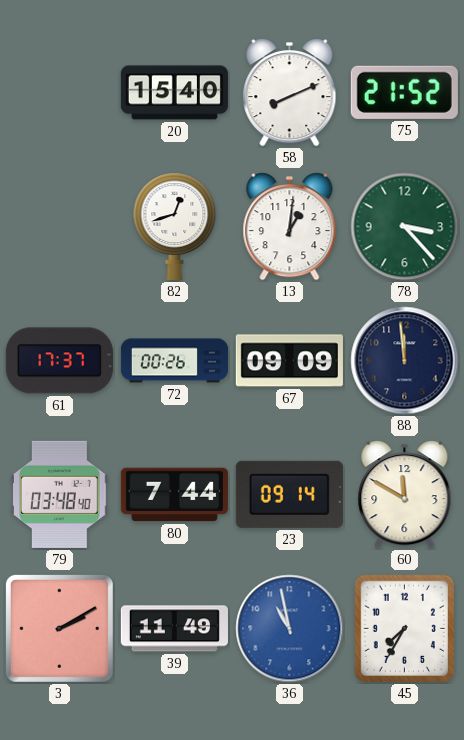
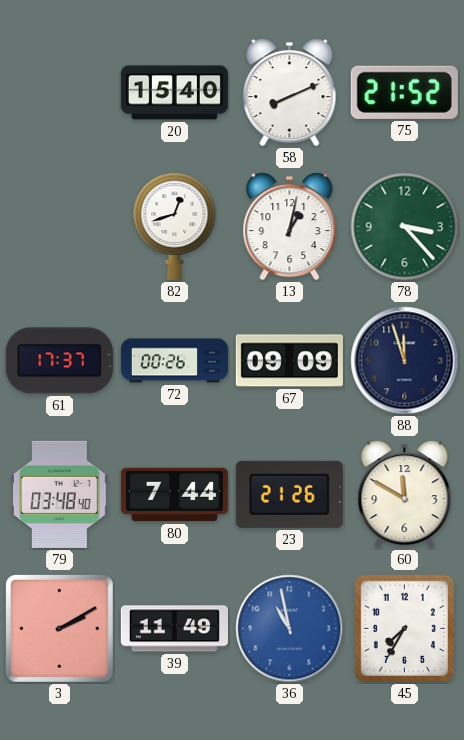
13: 1:01 -> 1:02 (290, 227)
88: 11:59 -> 11:57 (405, 361)
23: 09:14 -> 21:26 (289, 494)
